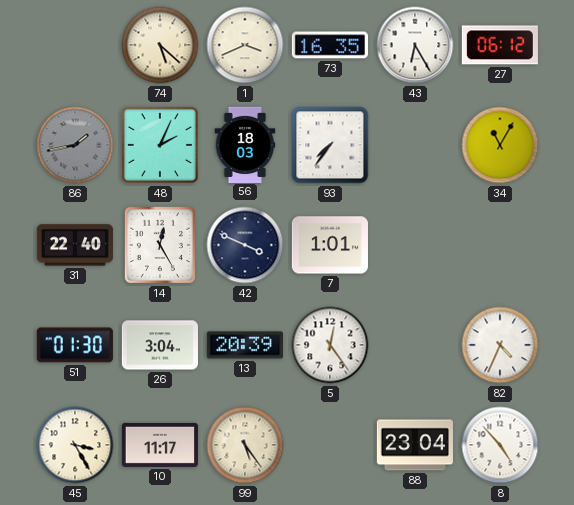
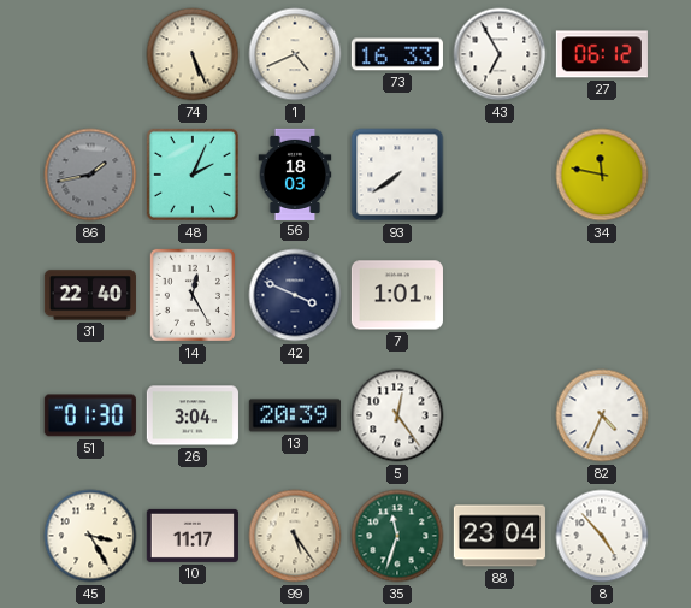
74: 5:22 -> 5:26 (193, 54)
1: 3:41 -> 4:41 (295, 54)
73: 16:35 -> 16:33 (397, 54)
43: 6:25 -> 6:55 (500, 54)
93: 7:36 -> 7:39 (397, 175)
34: 11:05 -> 11:47 (602, 175)
35: none -> 11:33 (397, 536)
